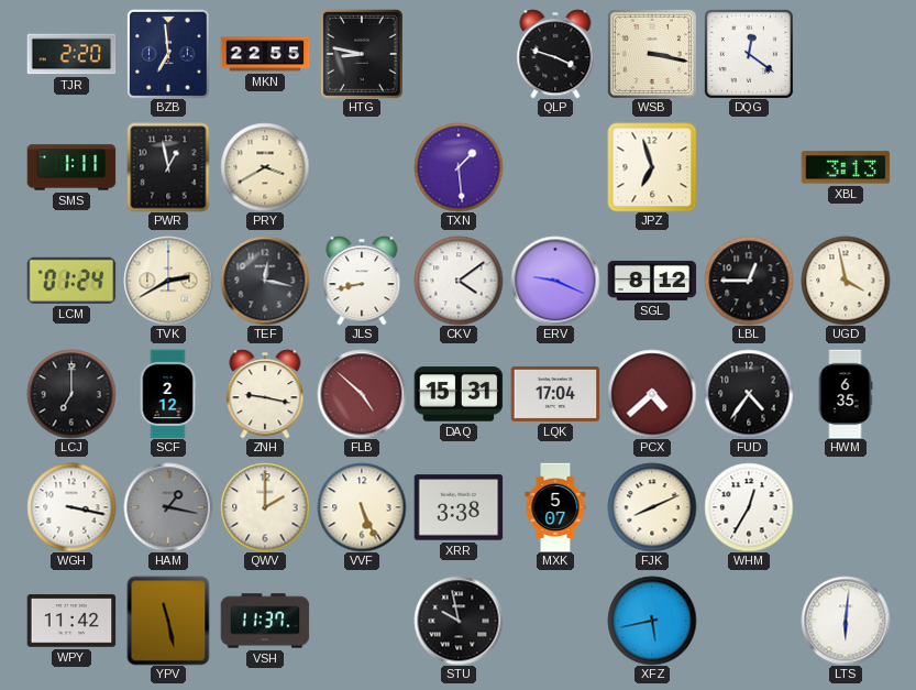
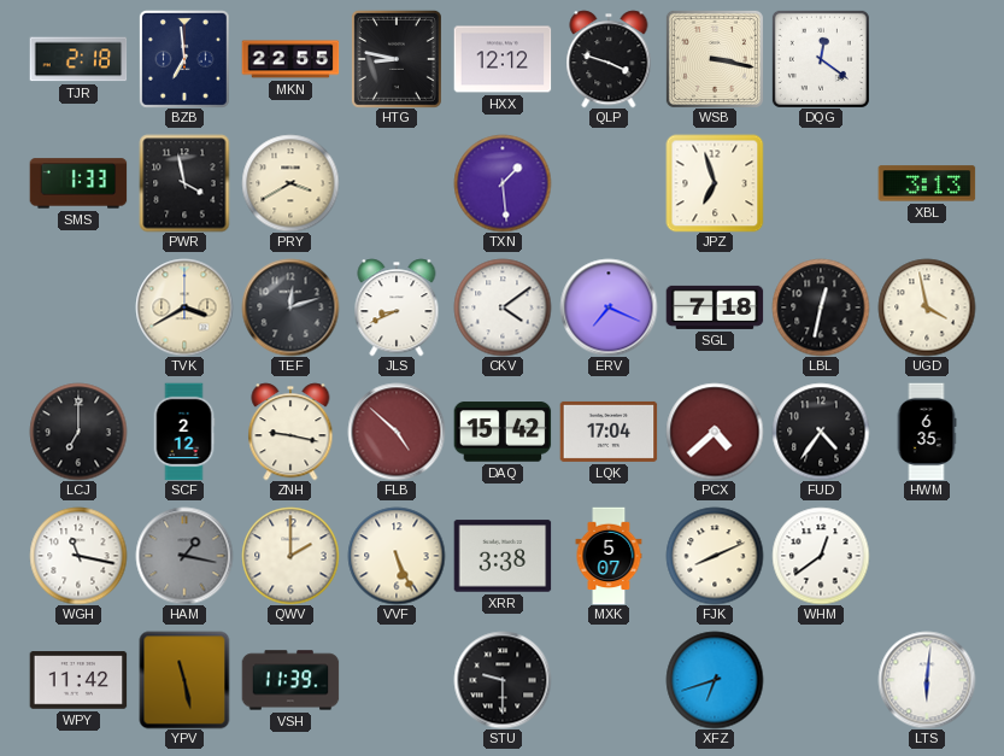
TJR: 2:20 -> 2:18 (78, 59)
HXX: none -> 12:12 (503, 59)
SMS: 1:11 -> 1:33 (78, 183)
PWR: 12:58 -> 3:58 (184, 183)
LCM: 01:24 -> none (71, 281)
TVK: 2:40 -> 3:40 (184, 307)
TEF: 12:17 -> 12:12 (290, 307)
JLS: 8:43 -> 8:41 (397, 307)
ERV: 9:19 -> 7:19 (609, 307)
SGL: 8:12 -> 7:18 (715, 307)
LBL: 12:45 -> 12:32 (821, 307)
DAQ: 15:31 -> 15:42 (503, 432)
WGH: 3:17 -> 11:17 (78, 556)
WHM: 12:35 -> 12:39 (821, 556)
VSH: 11:37 -> 11:39 (290, 680)
STU: 9:58 -> 9:30 (503, 680)
XFZ: 5:43 -> 6:42 (715, 680)
